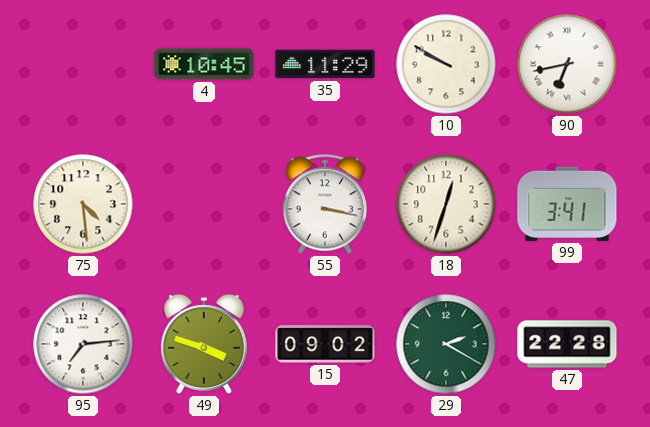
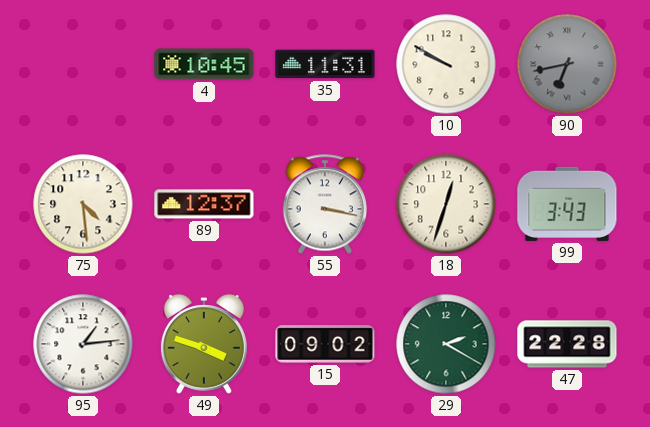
35: 11:29 -> 11:31 (325, 64)
90 dial: white -> grey (567, 64)
89: none -> 12:37 (204, 204)
99: 3:41 -> 3:43 (567, 204)
95: 7:14 -> 1:14 (83, 344)
